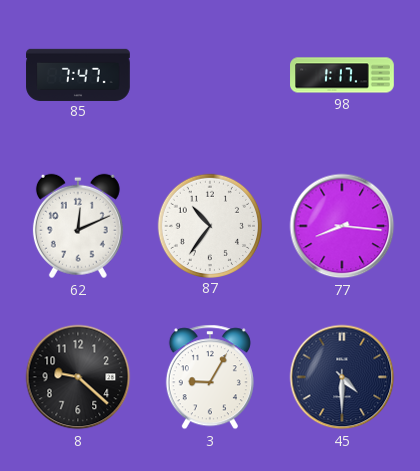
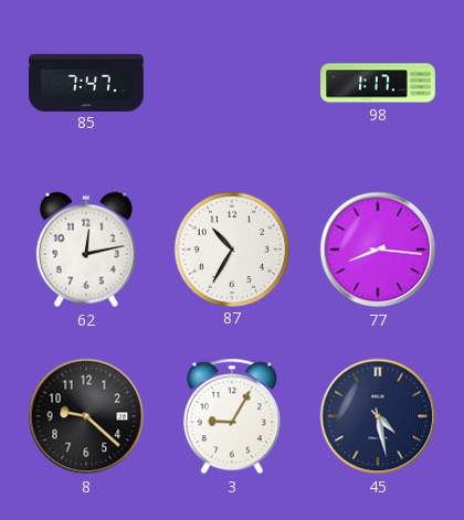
62: 12:11 -> 12:13 (86, 250)
87: 10:36 -> 10:35 (231, 248)
45: 4:30 -> 4:28 (378, 416)
